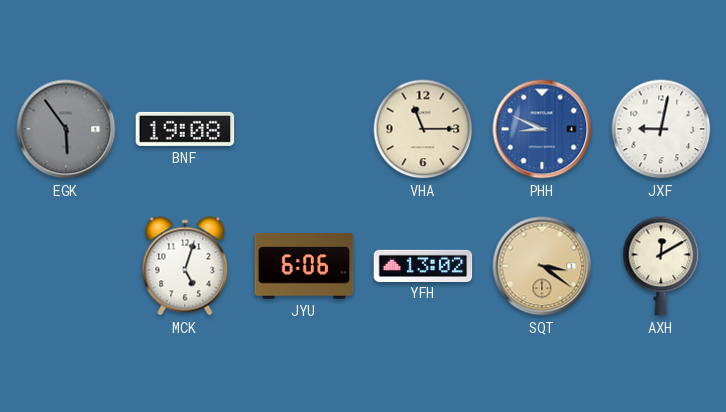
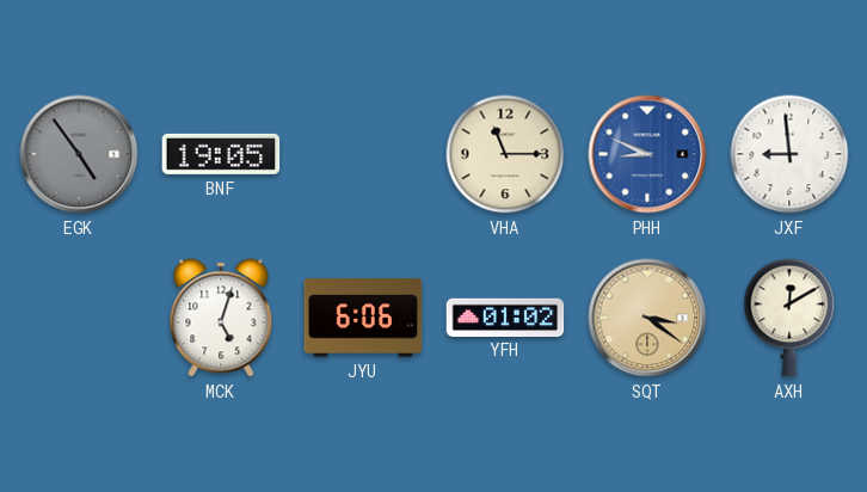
EGK: 5:54 -> 4:54 (79, 154)
BNF: 19:08 -> 19:05 (221, 154)
JXF: 9:02 -> 8:59 (789, 154)
YFH: 13:02 -> 01:02 (505, 316)
